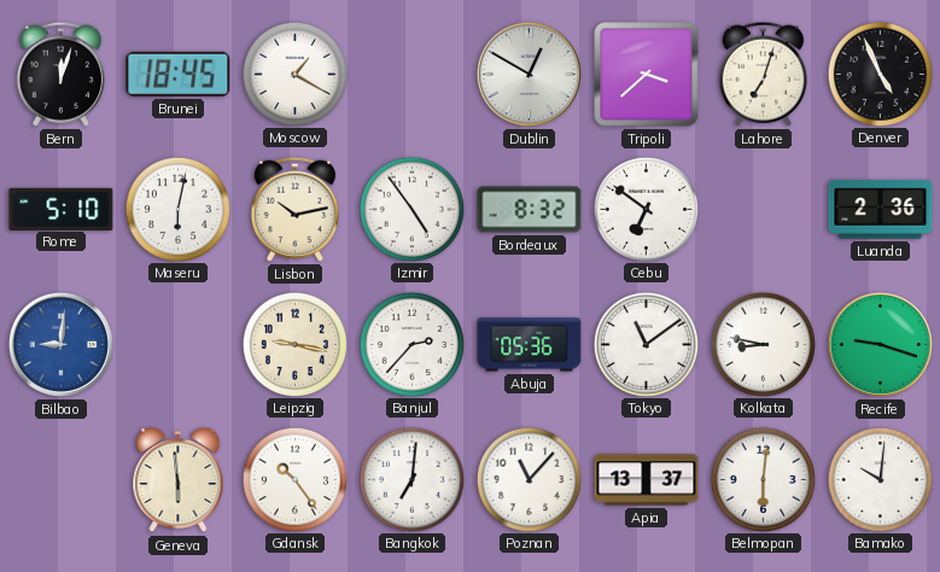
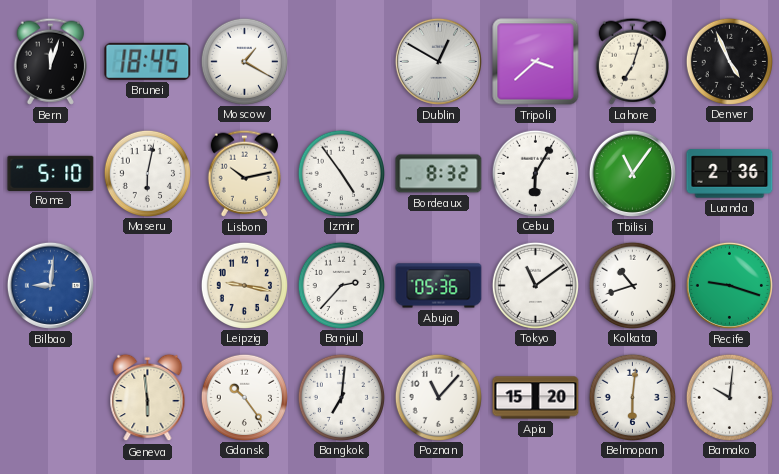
Cebu: 6:51 -> 6:05 (535, 173)
Tbilisi: none -> 11:06 (632, 173)
Kolkata: 8:47 -> 10:42 (632, 285)
Apia: 13:37 -> 15:20 (536, 398)
